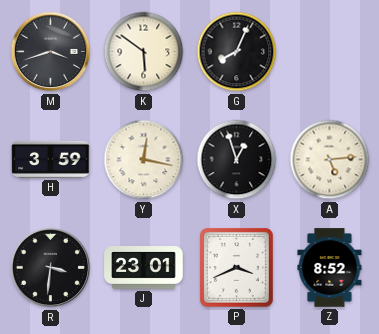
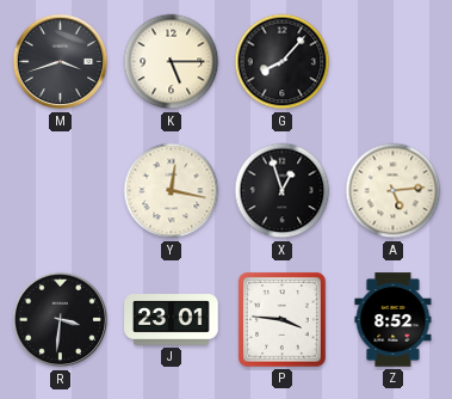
K: 5:51 -> 5:15 (172, 62)
G: 8:04 -> 8:07 (283, 62)
H: 3:59 -> none (51, 159)
P: 3:41 -> 3:46 (281, 319)
